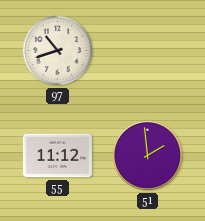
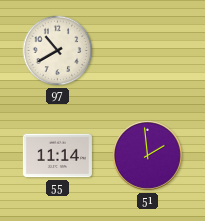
97: 10:42 -> 10:40 (58, 51)
55: 11:12 -> 11:14 (57, 156)
